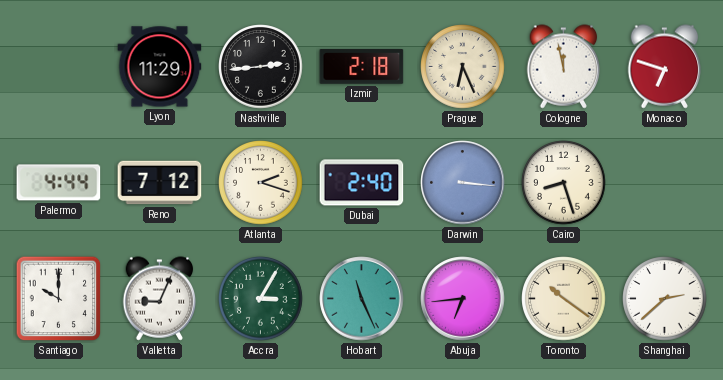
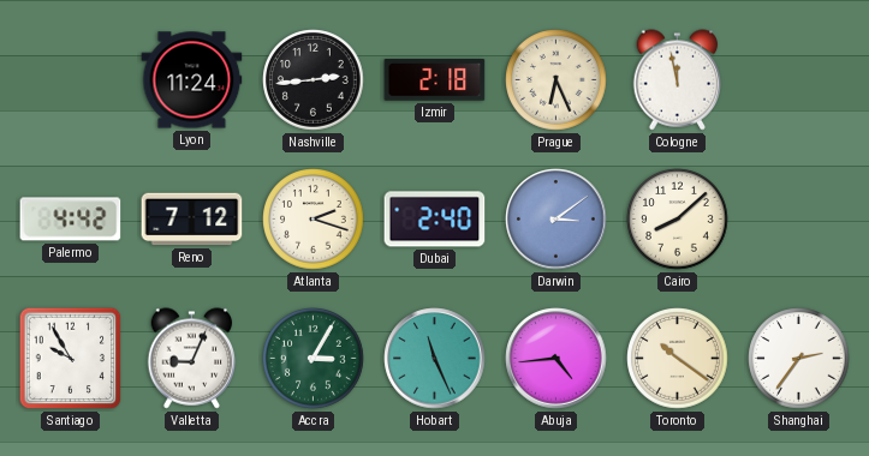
Lyon: 11:29 -> 11:24 (192, 80)
Monaco: 6:48 -> none (665, 67)
Palermo: 4:44 -> 4:42 (71, 220)
Darwin: 3:16 -> 3:09 (556, 220)
Cairo: 8:27 -> 8:08 (678, 220)
Santiago: 10:00 -> 9:55 (71, 359)
Abuja: 6:44 -> 4:44 (556, 359)
Shanghai: 2:38 -> 2:36 (799, 359)
